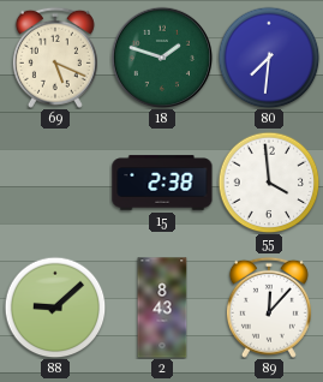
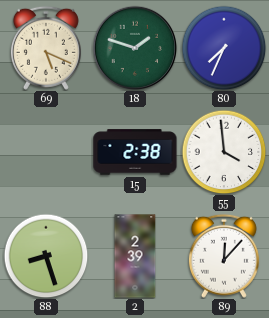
80: 7:31 -> 7:34 (224, 48)
88: 9:08 -> 8:27 (46, 256)
2: 8:43 -> 2:39 (135, 256)
